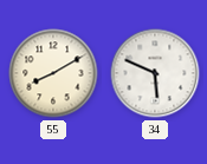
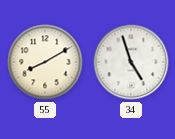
34: 5:49 -> 4:57 (131, 62)
